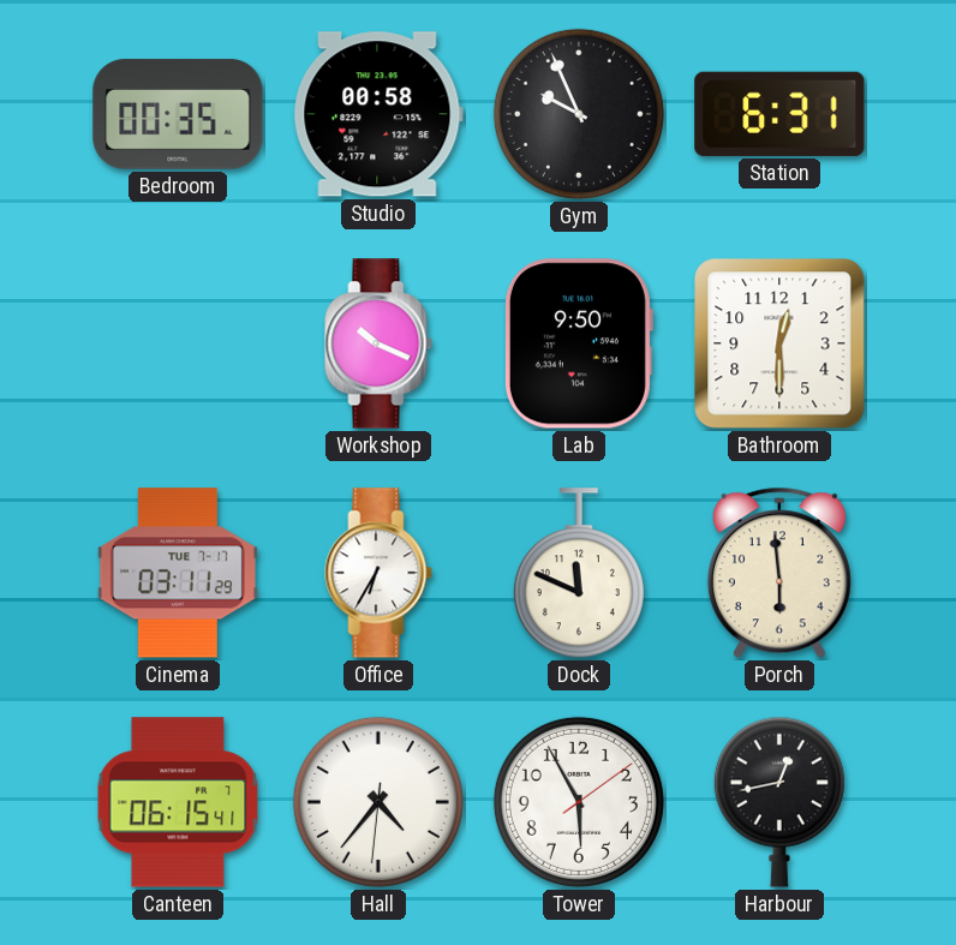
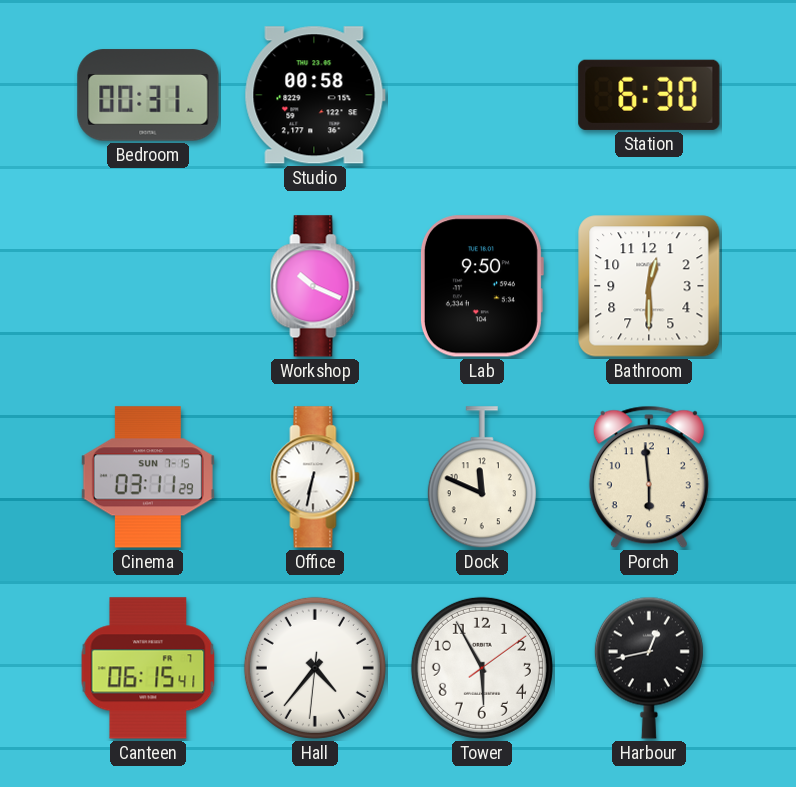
Bedroom: 00:35 -> 00:31 (148, 95)
Gym: 9:56 -> none (579, 114)
Station: 6:31 -> 6:30 (649, 95)
Cinema date: TUE 7-17 -> SUN 7-15 (148, 477)
Office: 6:35 -> 6:32 (315, 477)
